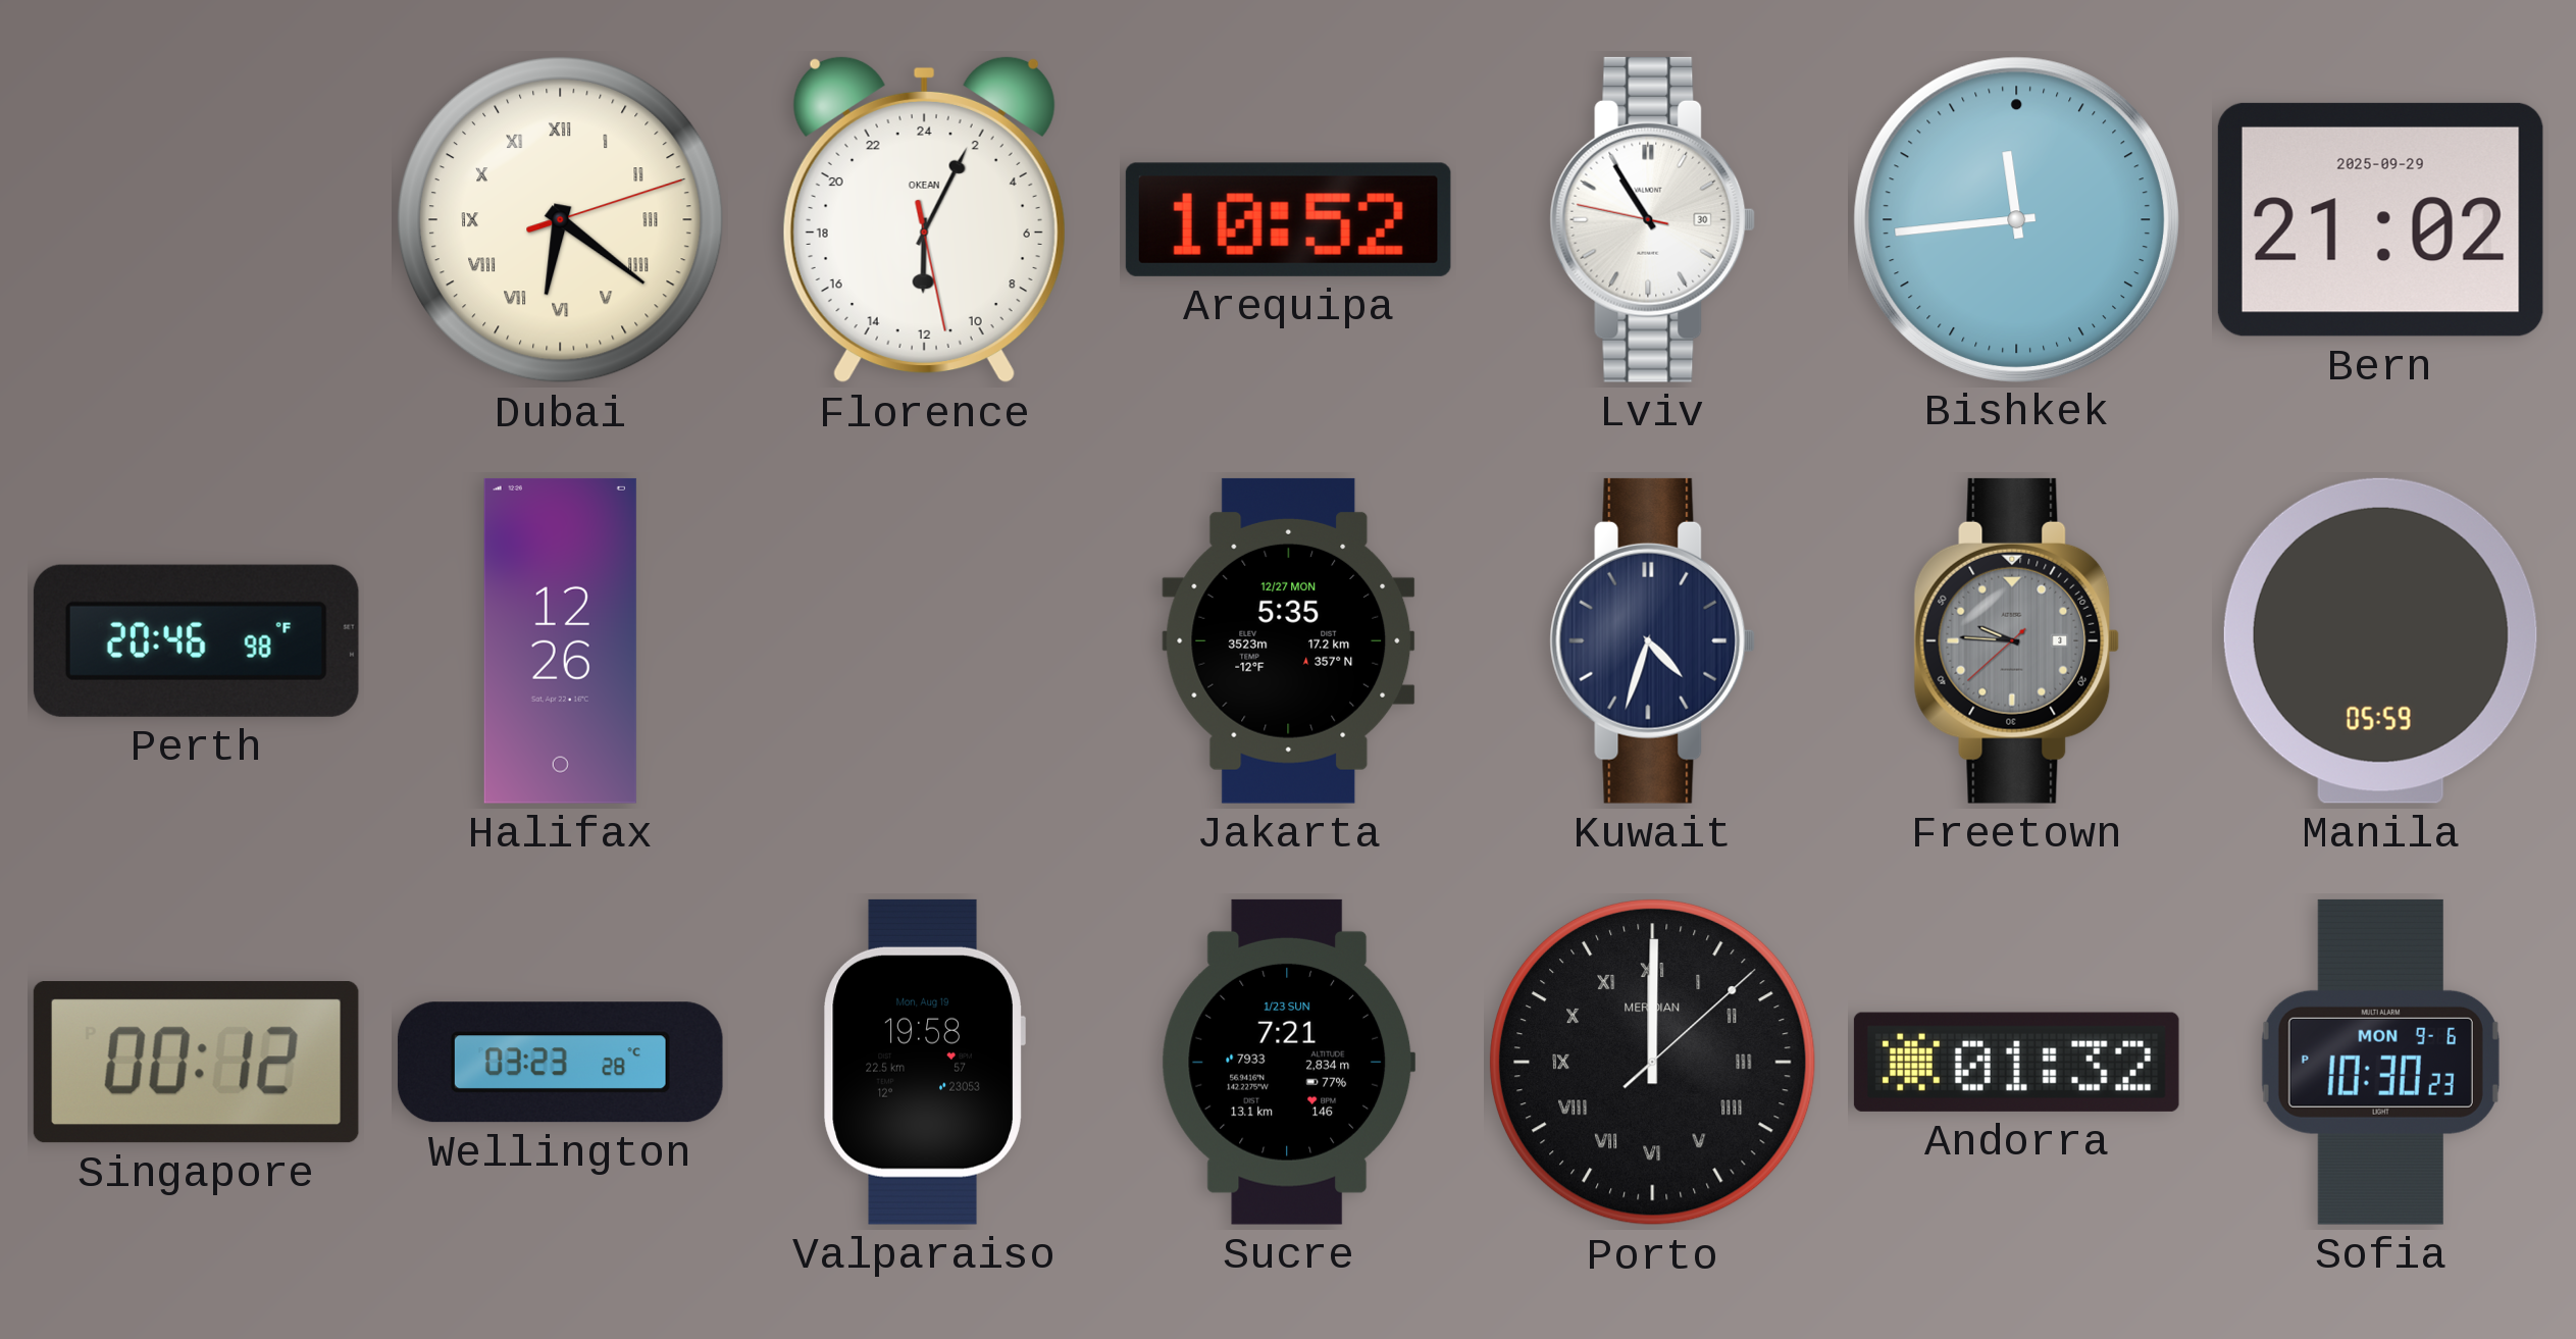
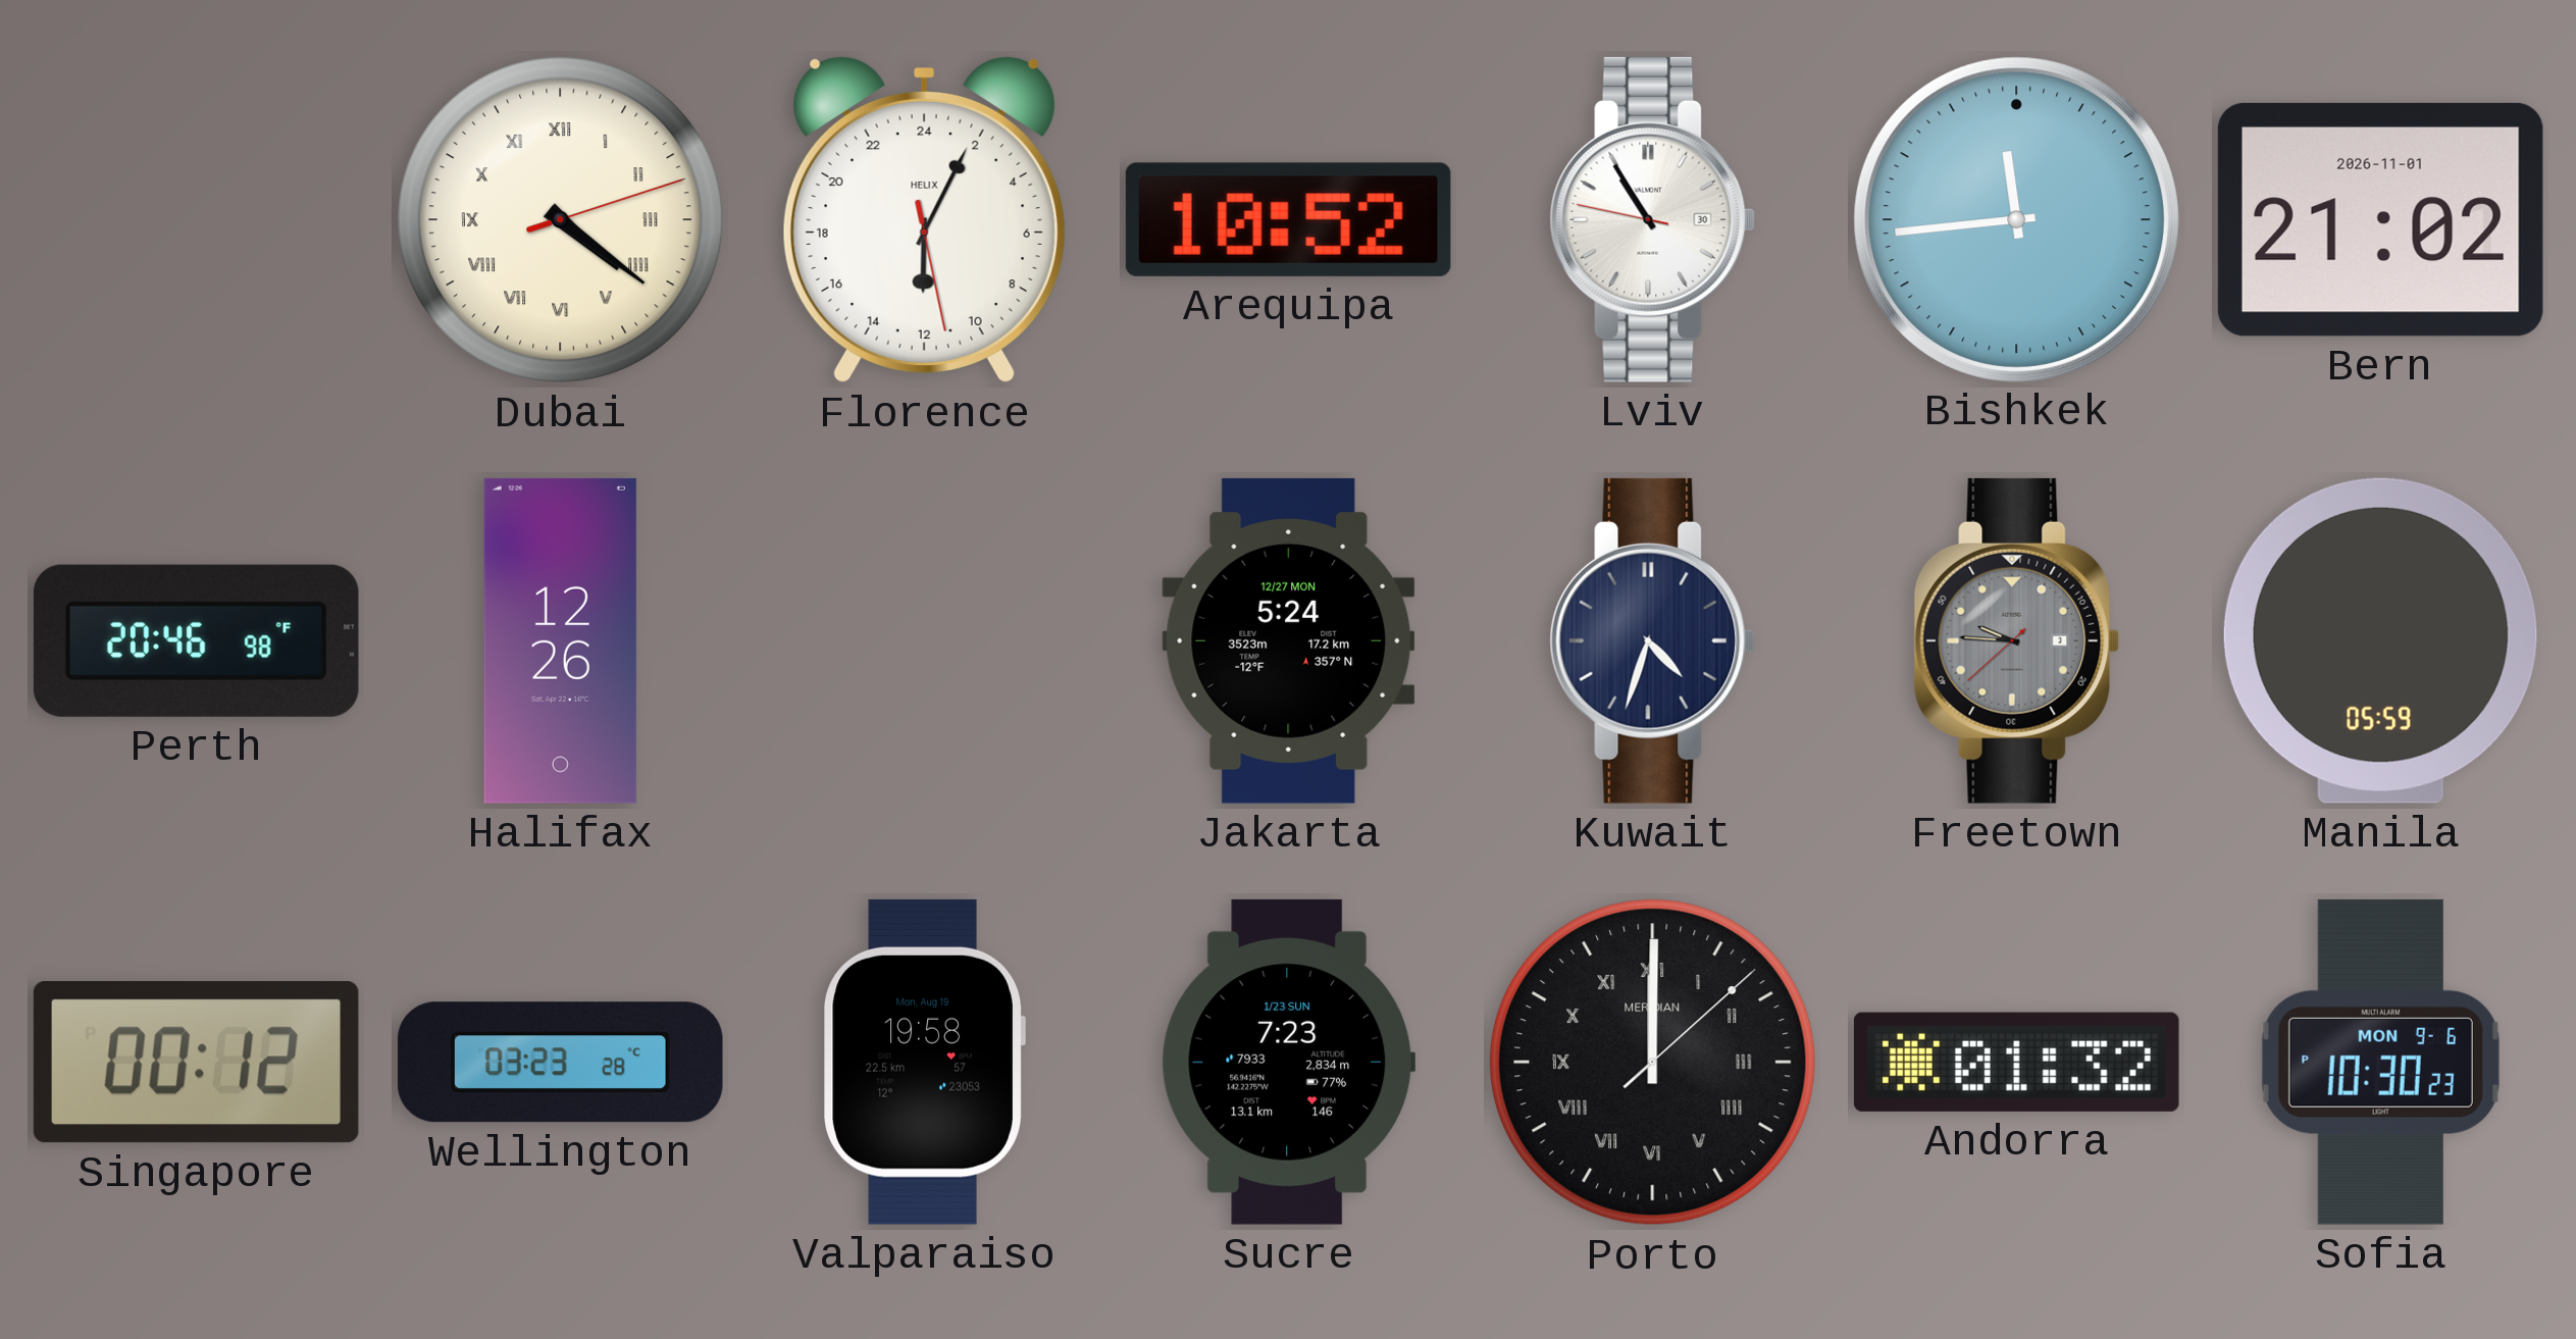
Dubai: 6:21 -> 4:21 (560, 219)
Florence brand: OKEAN -> HELIX (924, 219)
Bern date: 2025-09-29 -> 2026-11-01 (2380, 219)
Jakarta: 5:35 -> 5:24 (1289, 640)
Sucre: 7:21 -> 7:23 (1289, 1062)
